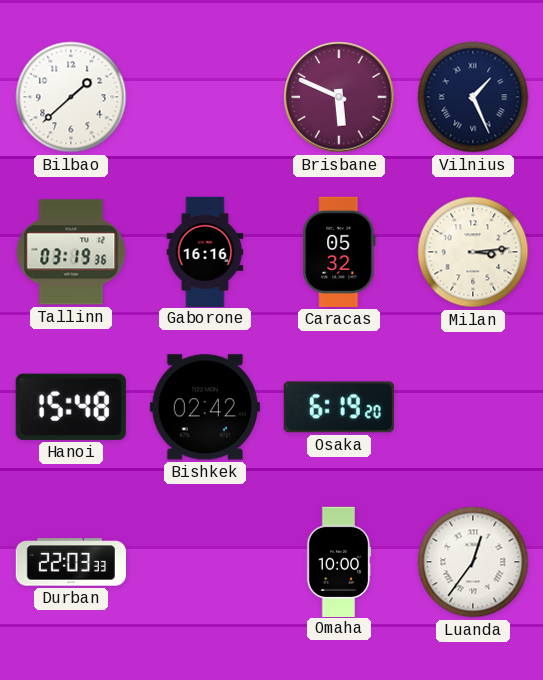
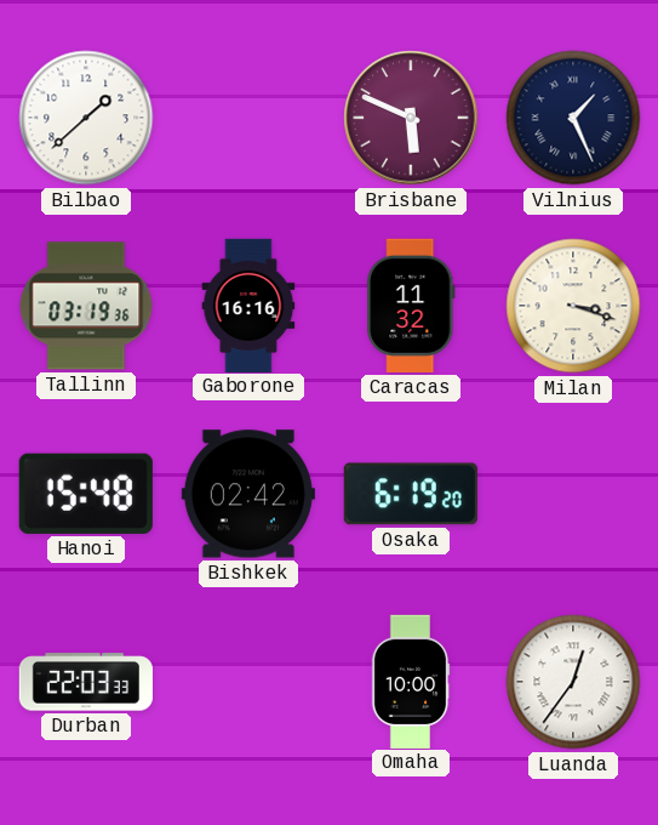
Caracas: 05:32 -> 11:32 (411, 306)
Milan: 3:14 -> 3:18 (573, 306)
